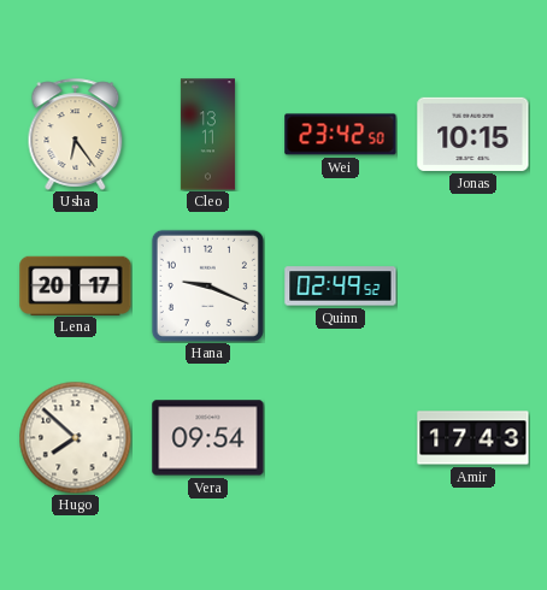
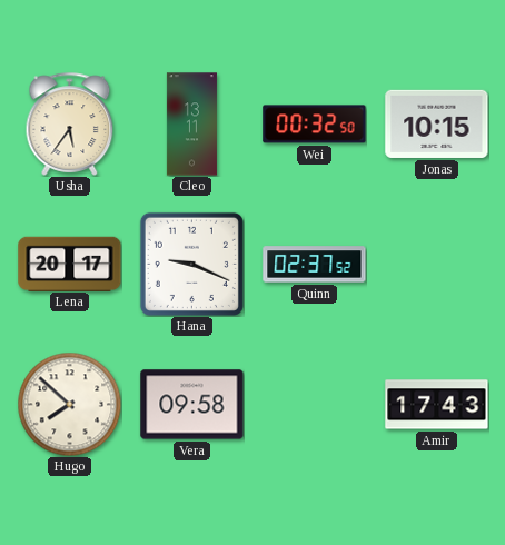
Usha: 6:24 -> 5:36 (70, 123)
Wei: 23:42 -> 00:32 (315, 125)
Quinn: 02:49 -> 02:37 (315, 265)
Vera: 09:54 -> 09:58 (192, 405)
